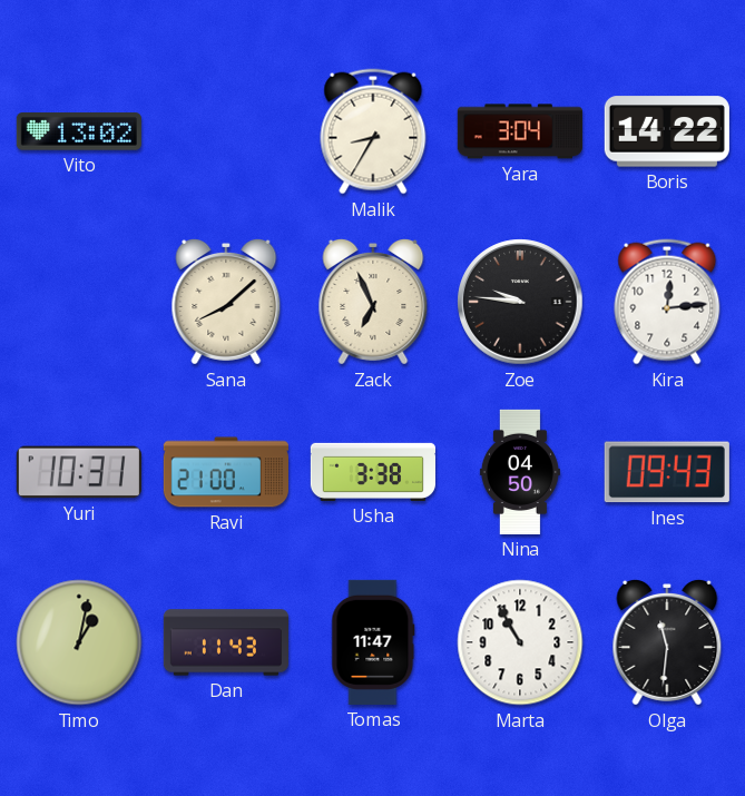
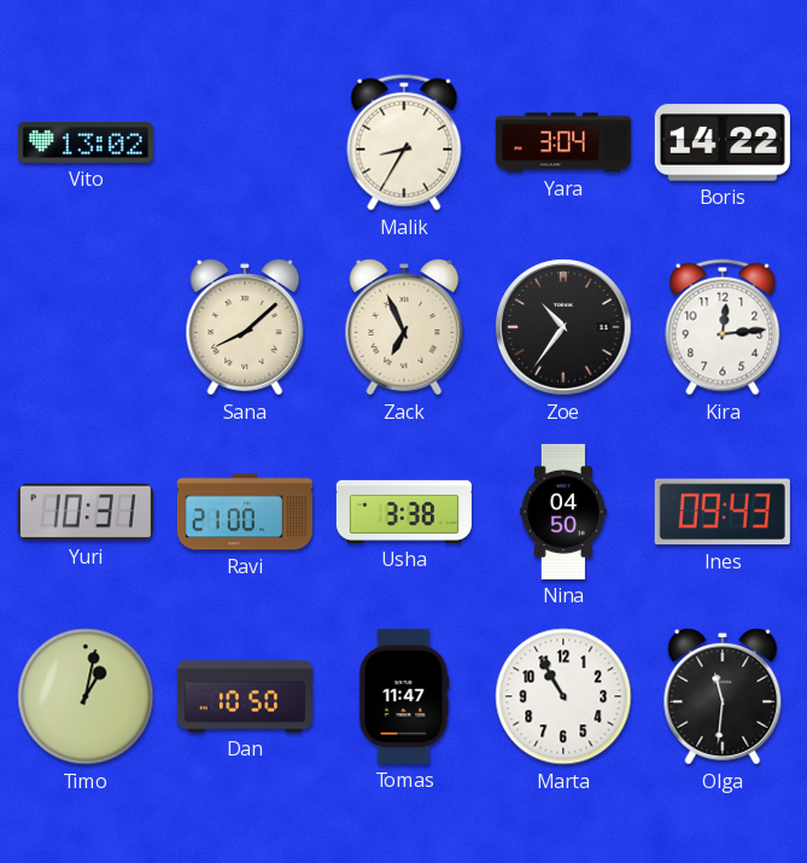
Zoe: 9:46 -> 10:36 (563, 327)
Dan: 11:43 -> 10:50 (245, 696)
